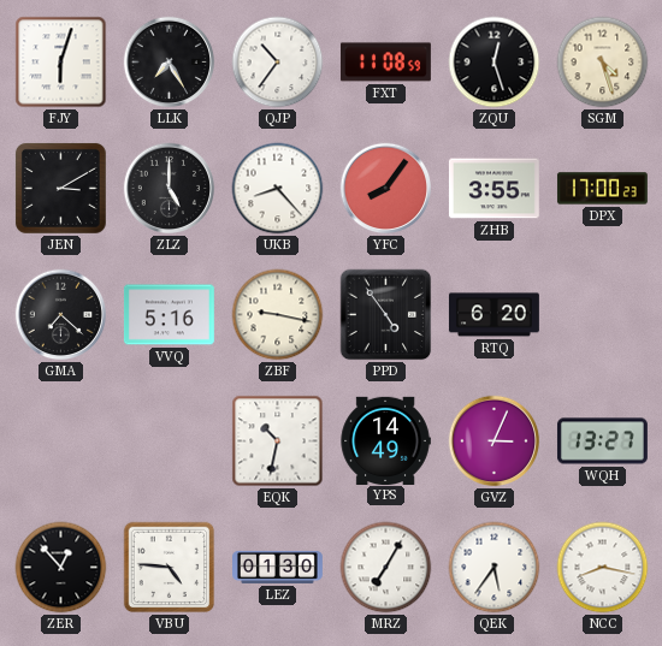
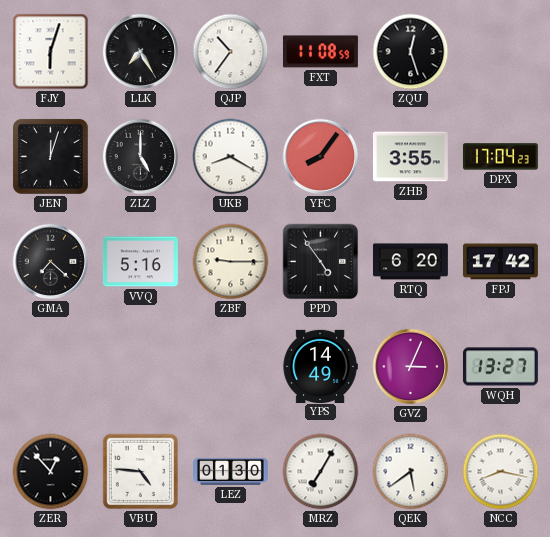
SGM: 4:27 -> none (603, 63)
JEN: 3:10 -> 12:03 (50, 156)
UKB: 8:23 -> 8:20 (231, 157)
DPX: 17:00 -> 17:04 (500, 157)
ZBF: 9:17 -> 9:15 (231, 262)
FPJ: none -> 17:42 (500, 262)
EQK: 10:32 -> none (278, 441)
QEK: 5:36 -> 5:39 (411, 472)
